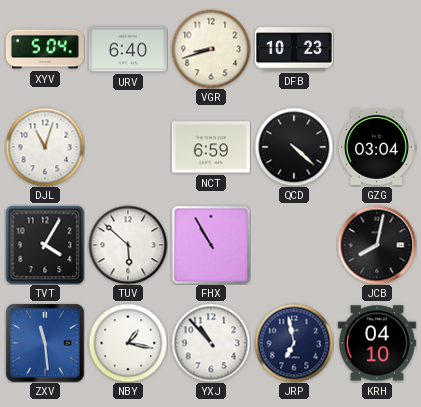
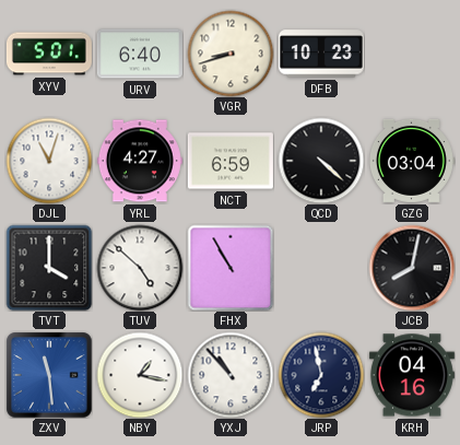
XYV: 5:04 -> 5:01 (49, 54)
YRL: none -> 4:27 (140, 161)
TVT: 4:05 -> 4:00 (49, 268)
TUV: 5:52 -> 4:52 (140, 268)
KRH: 04:10 -> 04:16 (412, 375)
